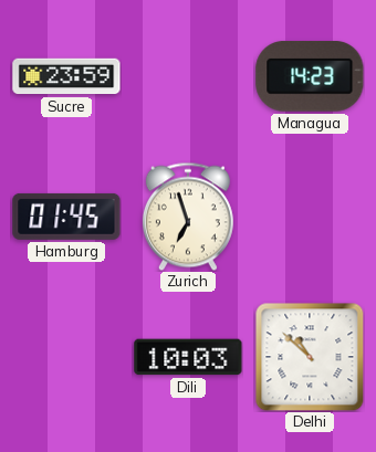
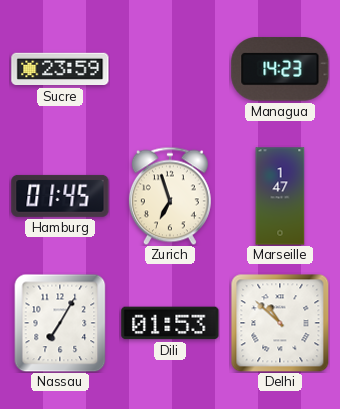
Marseille: none -> 1:47 (280, 196)
Nassau: none -> 7:05 (60, 323)
Dili: 10:03 -> 01:53 (170, 323)
